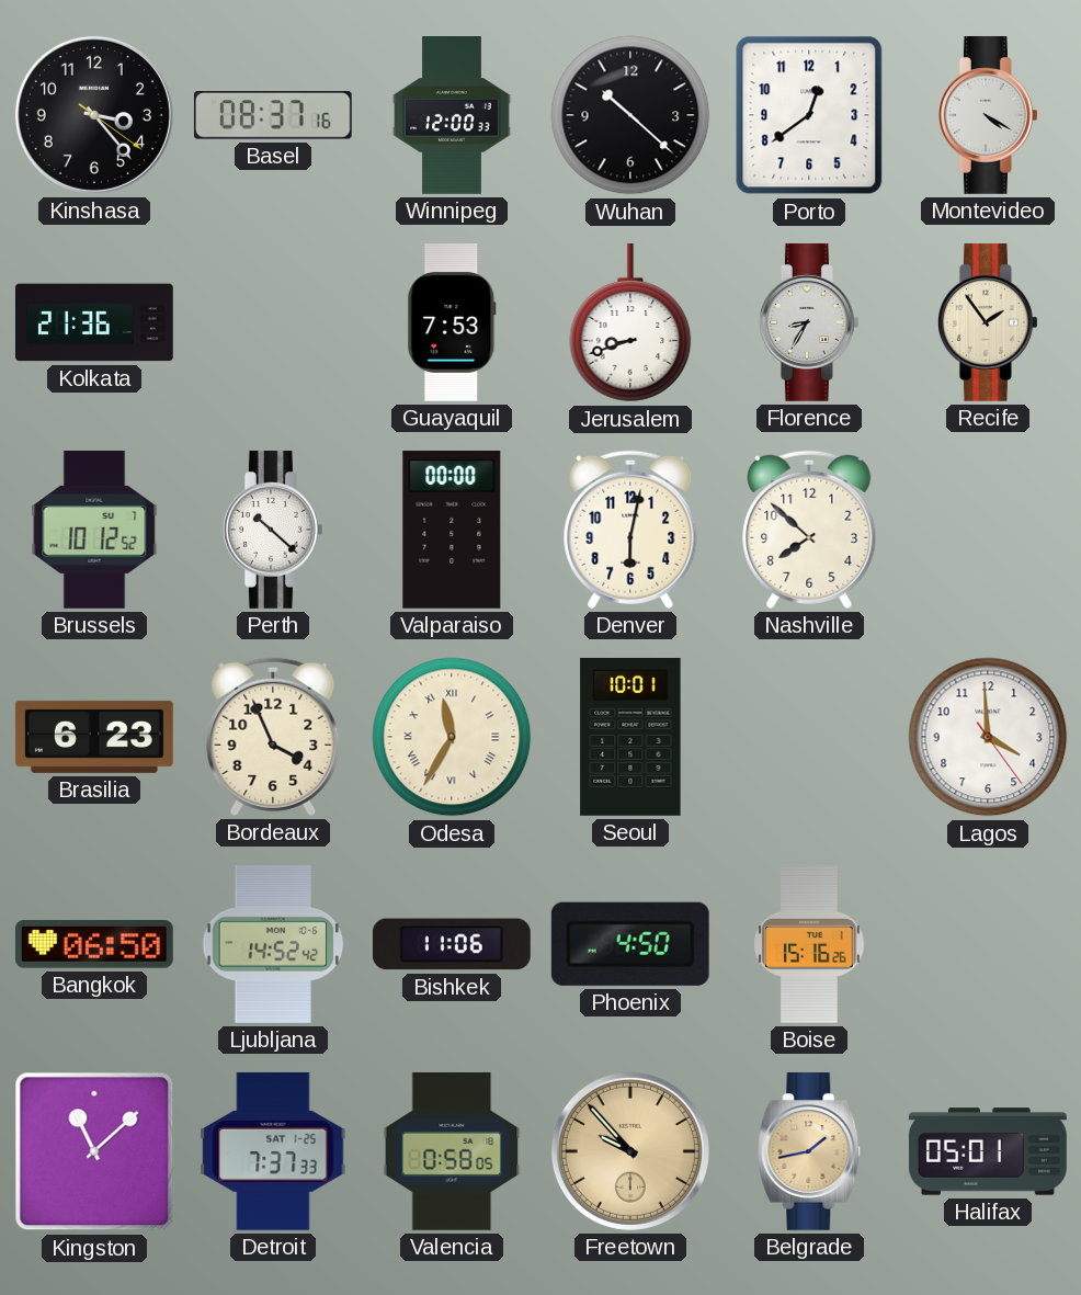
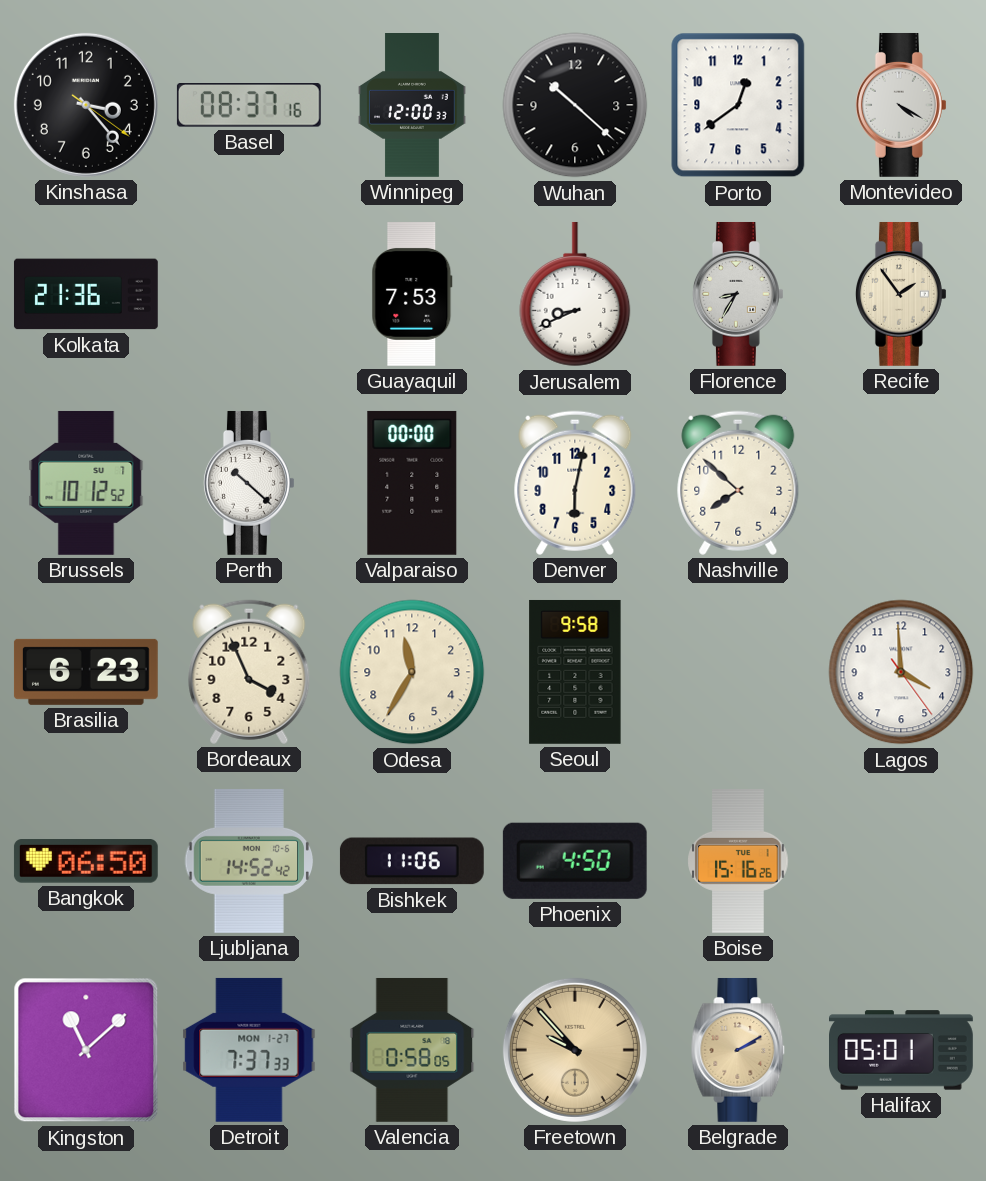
Jerusalem: 8:42 -> 8:41 (575, 294)
Odesa numerals: Roman -> Arabic (412, 672)
Seoul: 10:01 -> 9:58 (575, 672)
Detroit date: SAT 1-25 -> MON 1-27 (249, 1050)
Belgrade: 1:43 -> 2:10 (738, 1050)
